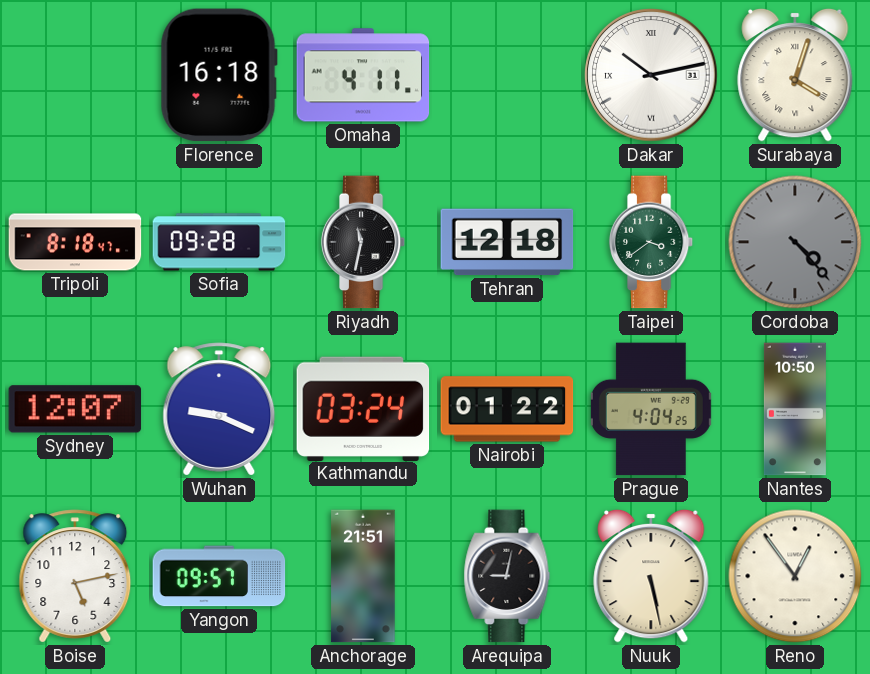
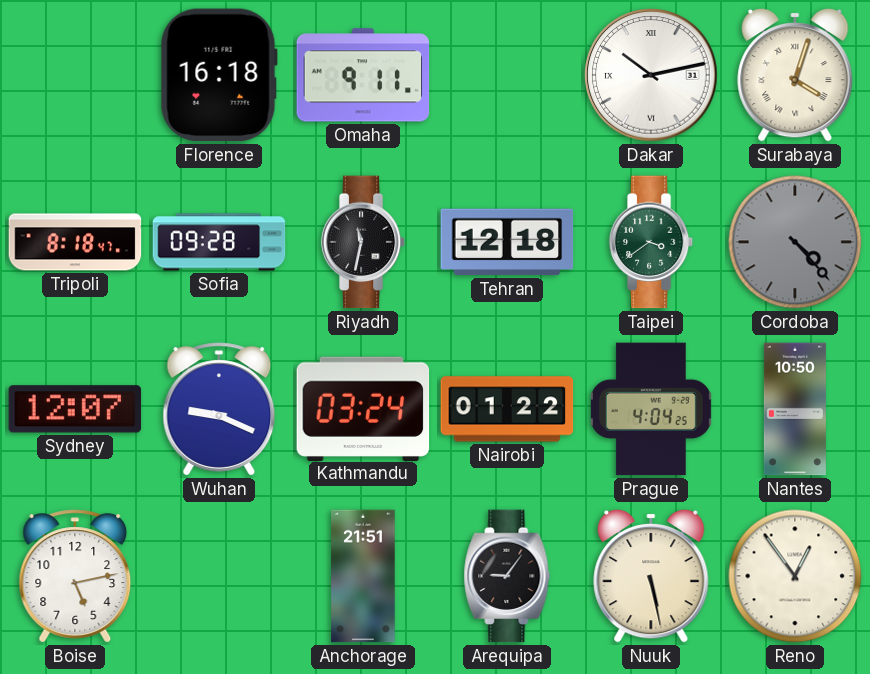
Omaha: 4:11 -> 9:11 (363, 75)
Yangon: 09:57 -> none (219, 576)
Arequipa: 9:02 -> 9:06 (507, 576)
